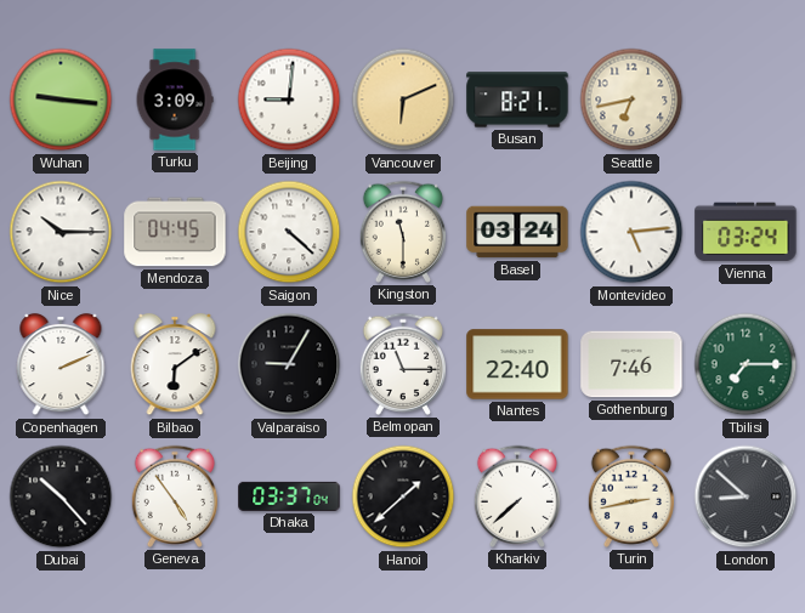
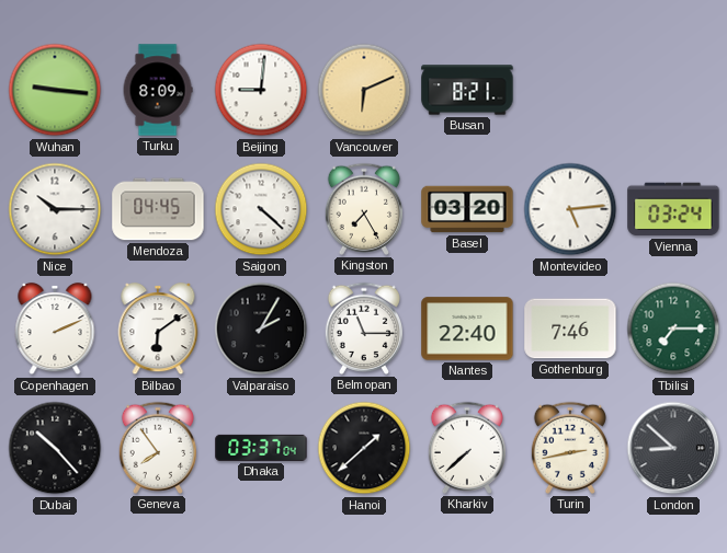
Turku: 3:09 -> 8:09 (158, 90)
Seattle: 6:43 -> none (631, 100)
Kingston: 11:30 -> 7:25 (363, 209)
Basel: 03:24 -> 03:20 (467, 209)
Valparaiso: 9:05 -> 2:05 (261, 329)
Geneva: 4:54 -> 7:54 (157, 448)
